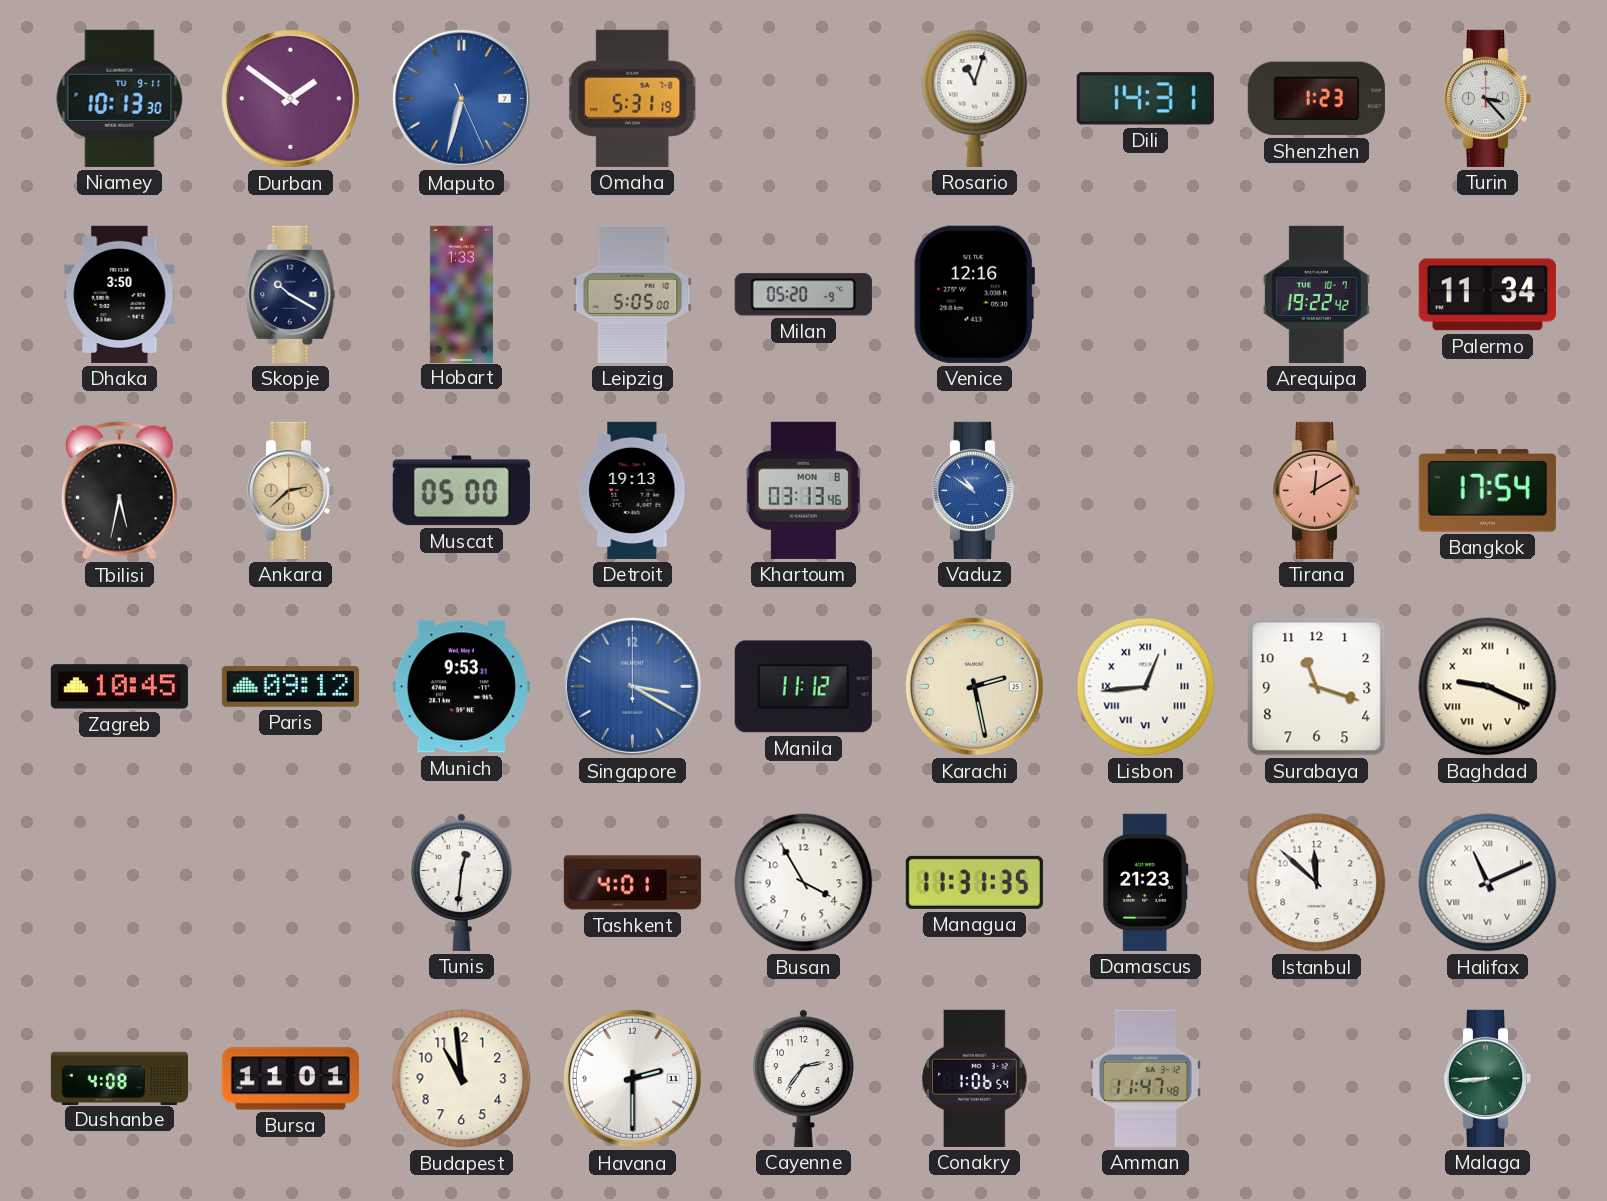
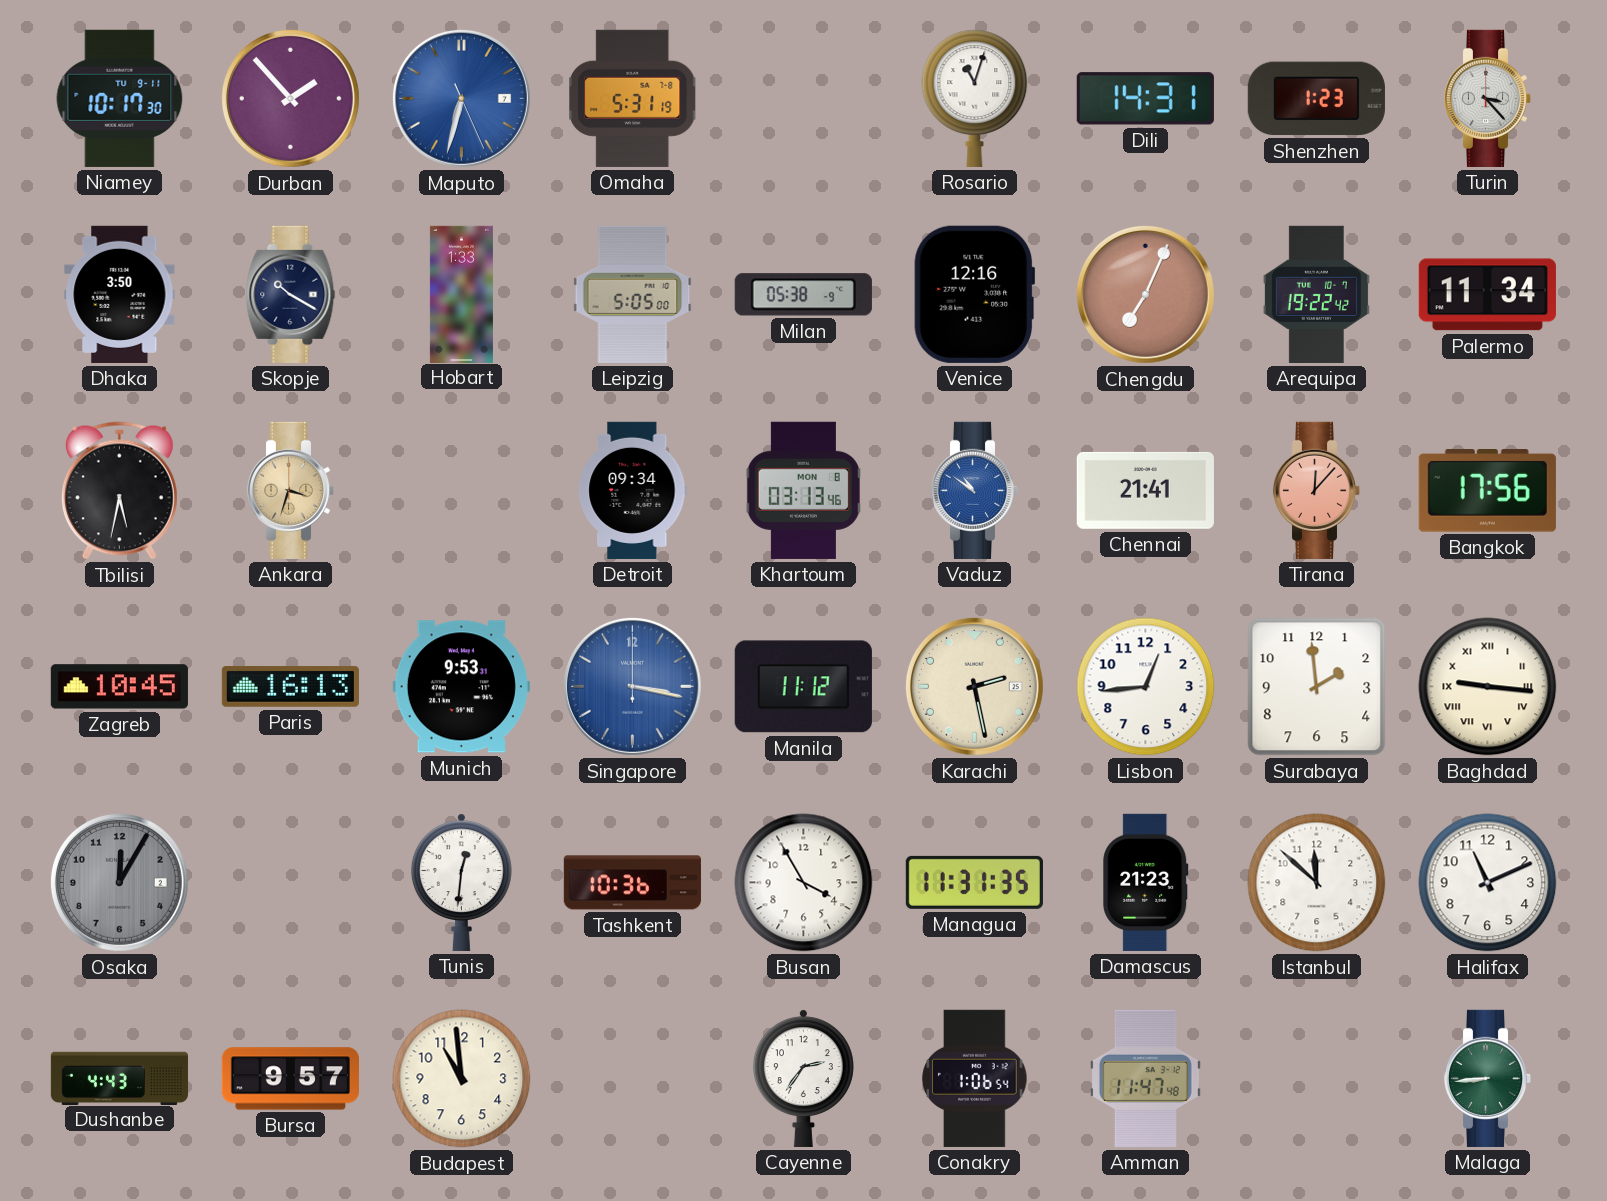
Niamey: 10:13 -> 10:17 (120, 98)
Durban: 1:51 -> 1:53 (290, 98)
Milan: 05:20 -> 05:38 (803, 295)
Chengdu: none -> 7:04 (1145, 294)
Ankara: 2:38 -> 3:33 (291, 490)
Muscat: 05:00 -> none (461, 491)
Detroit: 19:13 -> 09:34 (633, 490)
Chennai: none -> 21:41 (1145, 490)
Tirana: 12:10 -> 12:07 (1317, 490)
Bangkok: 17:54 -> 17:56 (1487, 491)
Paris: 09:12 -> 16:13 (290, 686)
Singapore: 3:20 -> 3:17 (632, 686)
Lisbon numerals: Roman -> Arabic (1146, 687)
Surabaya: 11:18 -> 1:59 (1317, 687)
Baghdad: 9:19 -> 9:16 (1488, 687)
Osaka: none -> 12:05 (119, 882)
Tashkent: 4:01 -> 10:36 (632, 883)
Halifax numerals: Roman -> Arabic (1488, 883)
Dushanbe: 4:08 -> 4:43 (119, 1078)
Bursa: 11:01 -> 9:57 (290, 1079)
Havana: 2:30 -> none (632, 1078)
